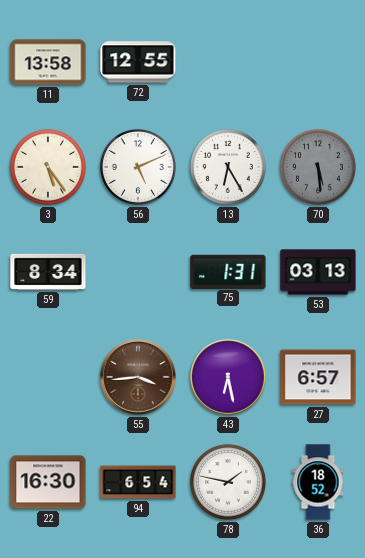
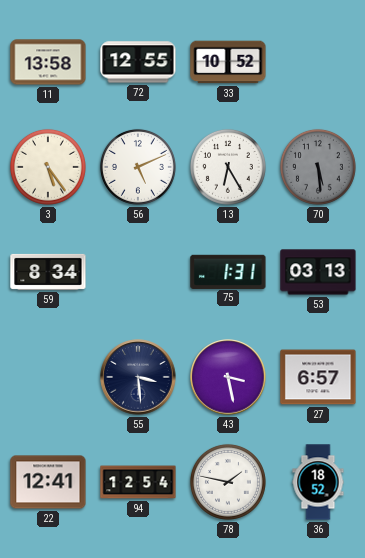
33: none -> 10:52 (228, 62)
55: 3:44 -> 3:29 (138, 377)
55 dial: brown -> navy (138, 377)
43: 6:28 -> 3:28 (228, 377)
22: 16:30 -> 12:41 (48, 482)
94: 6:54 -> 12:54 (138, 482)
